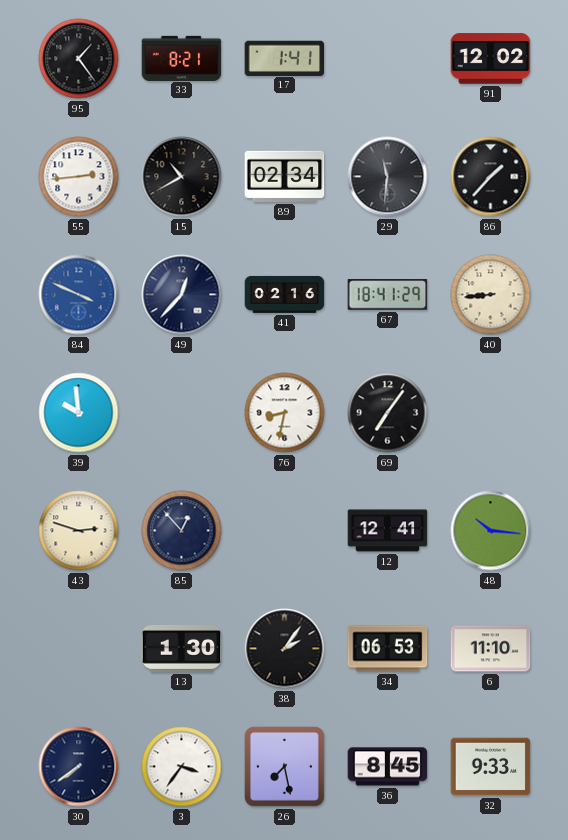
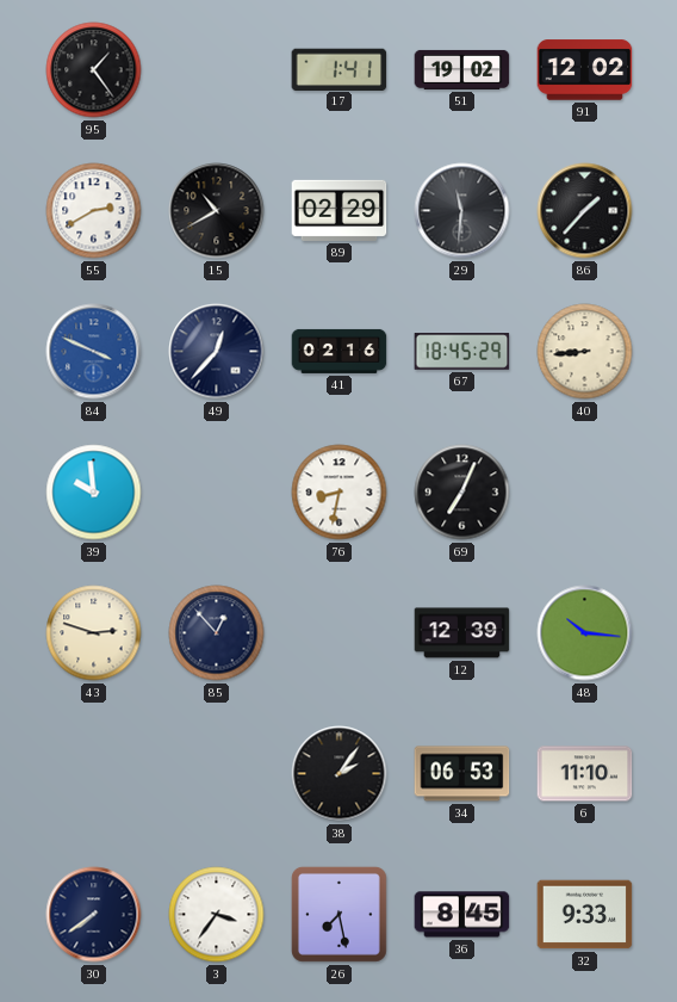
33: 8:21 -> none (182, 58)
51: none -> 19:02 (462, 69)
55: 2:44 -> 2:40 (94, 211)
89: 02:34 -> 02:29 (340, 210)
67: 18:41 -> 18:45 (462, 352)
69: 7:06 -> 7:04 (462, 493)
12: 12:41 -> 12:39 (462, 633)
13: 1:30 -> none (182, 648)
